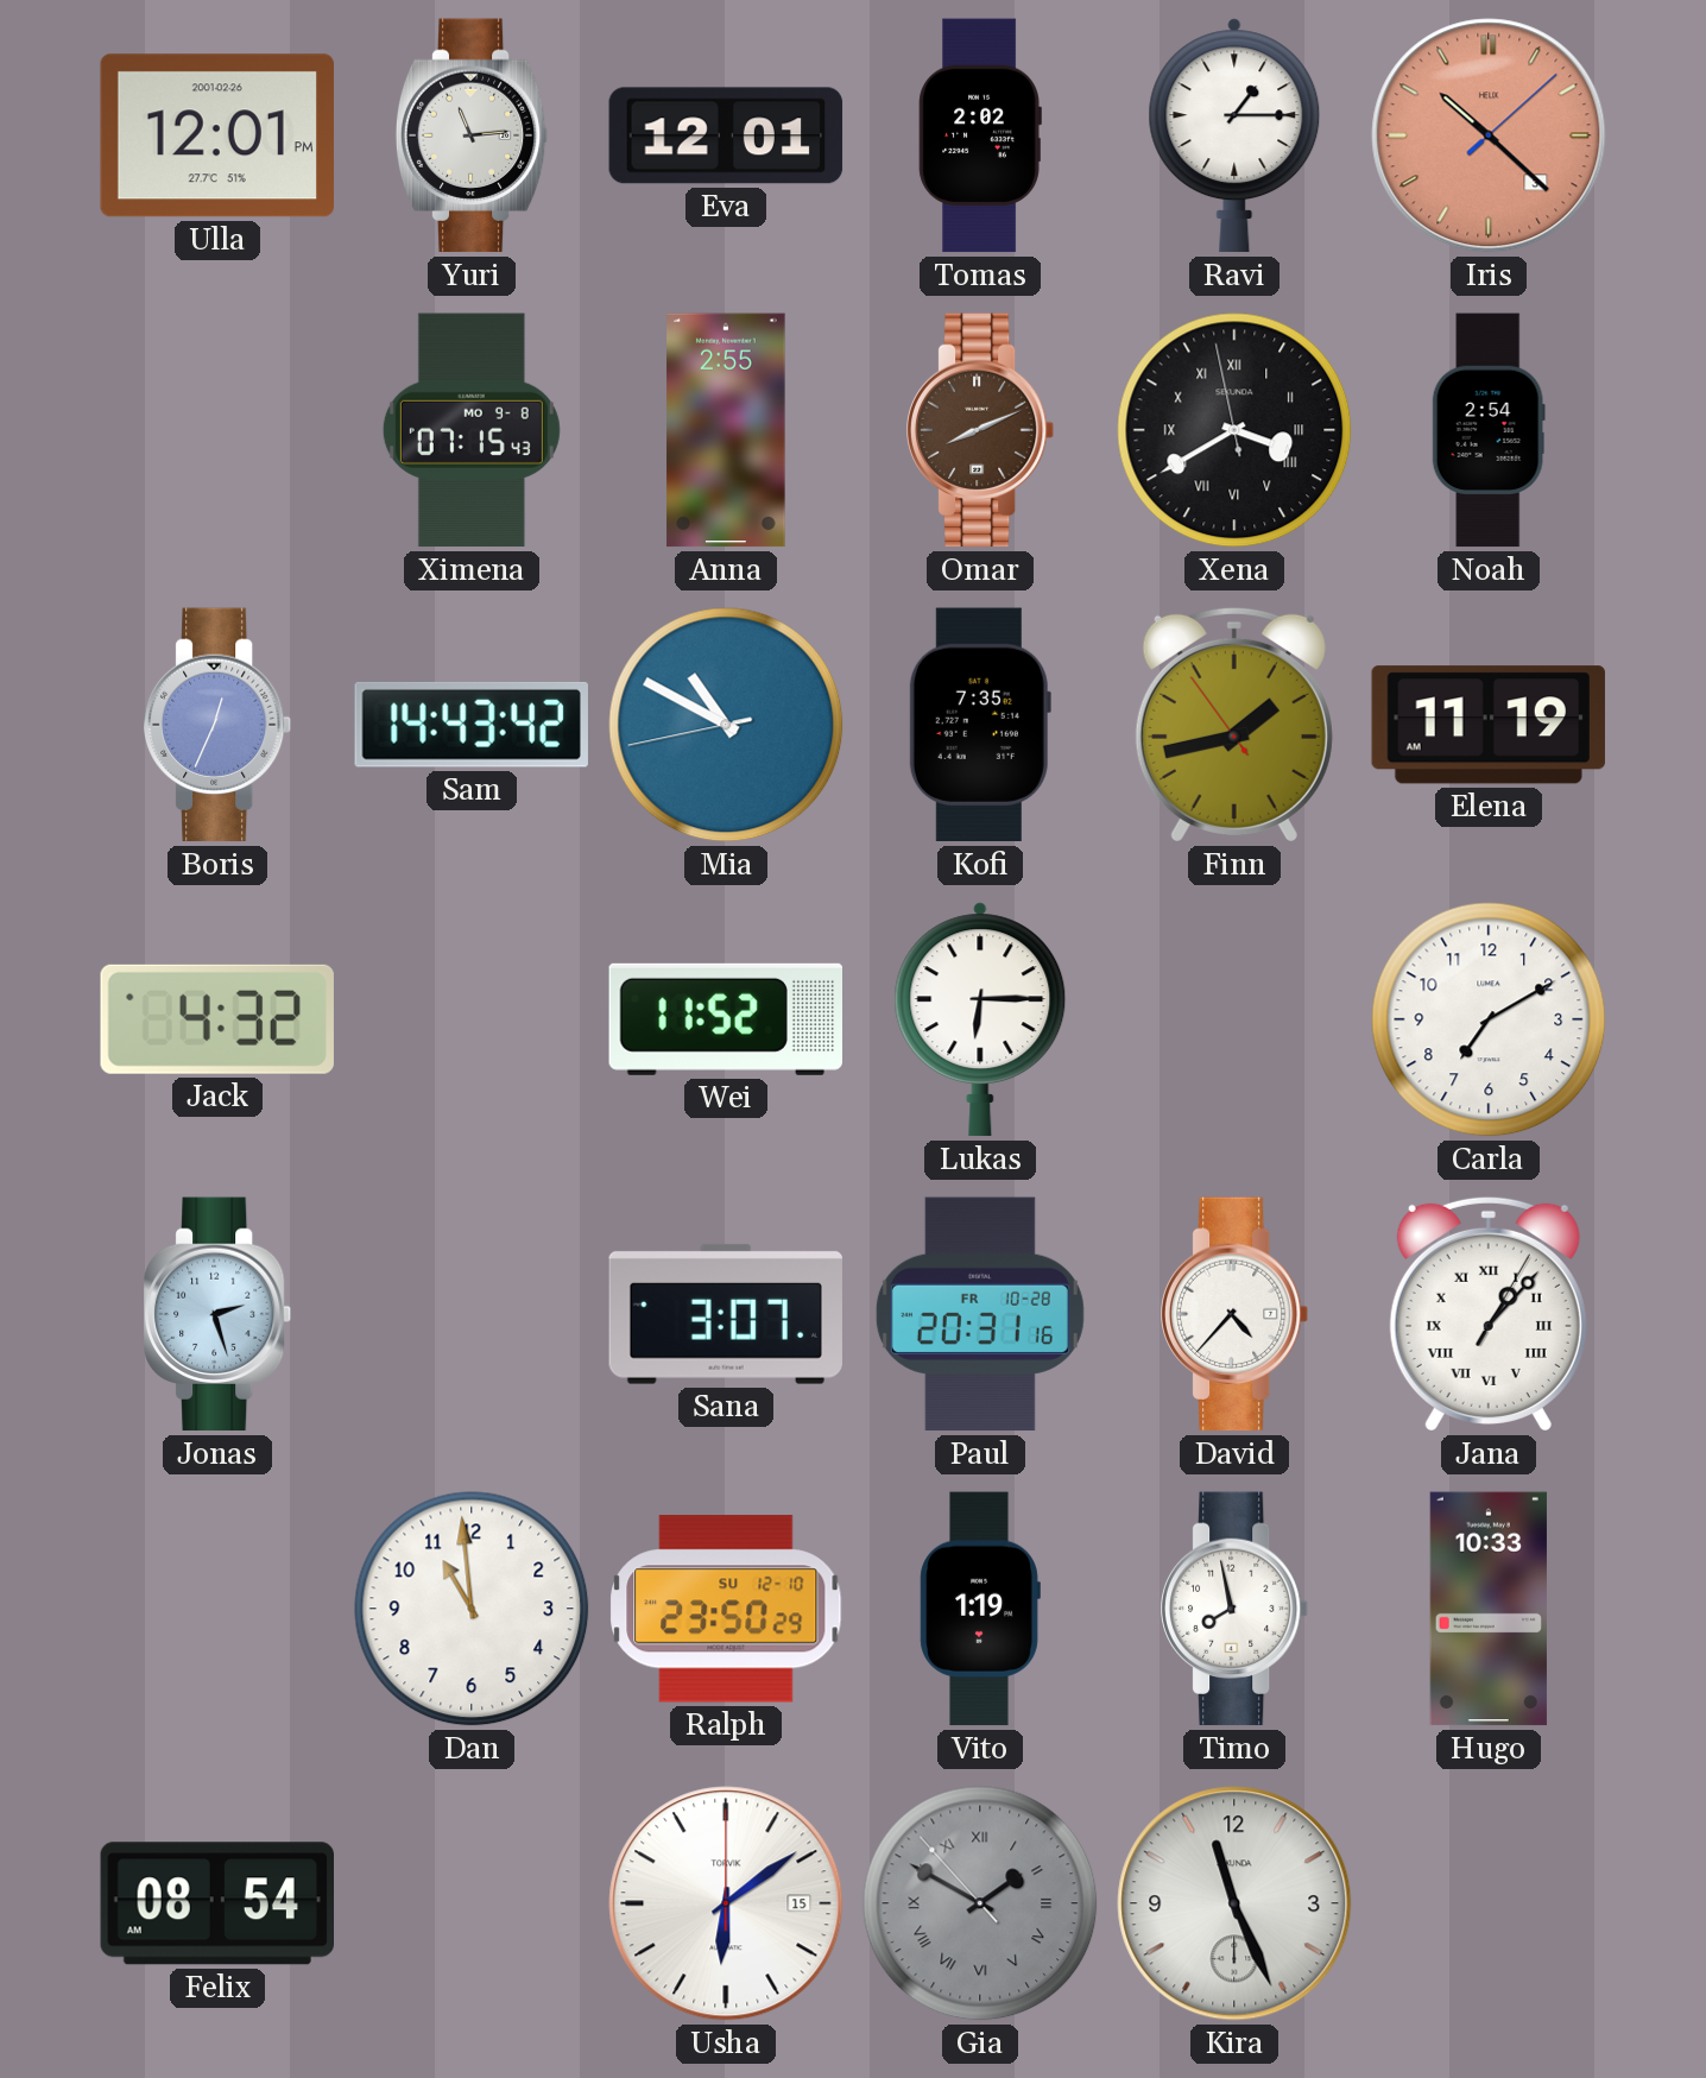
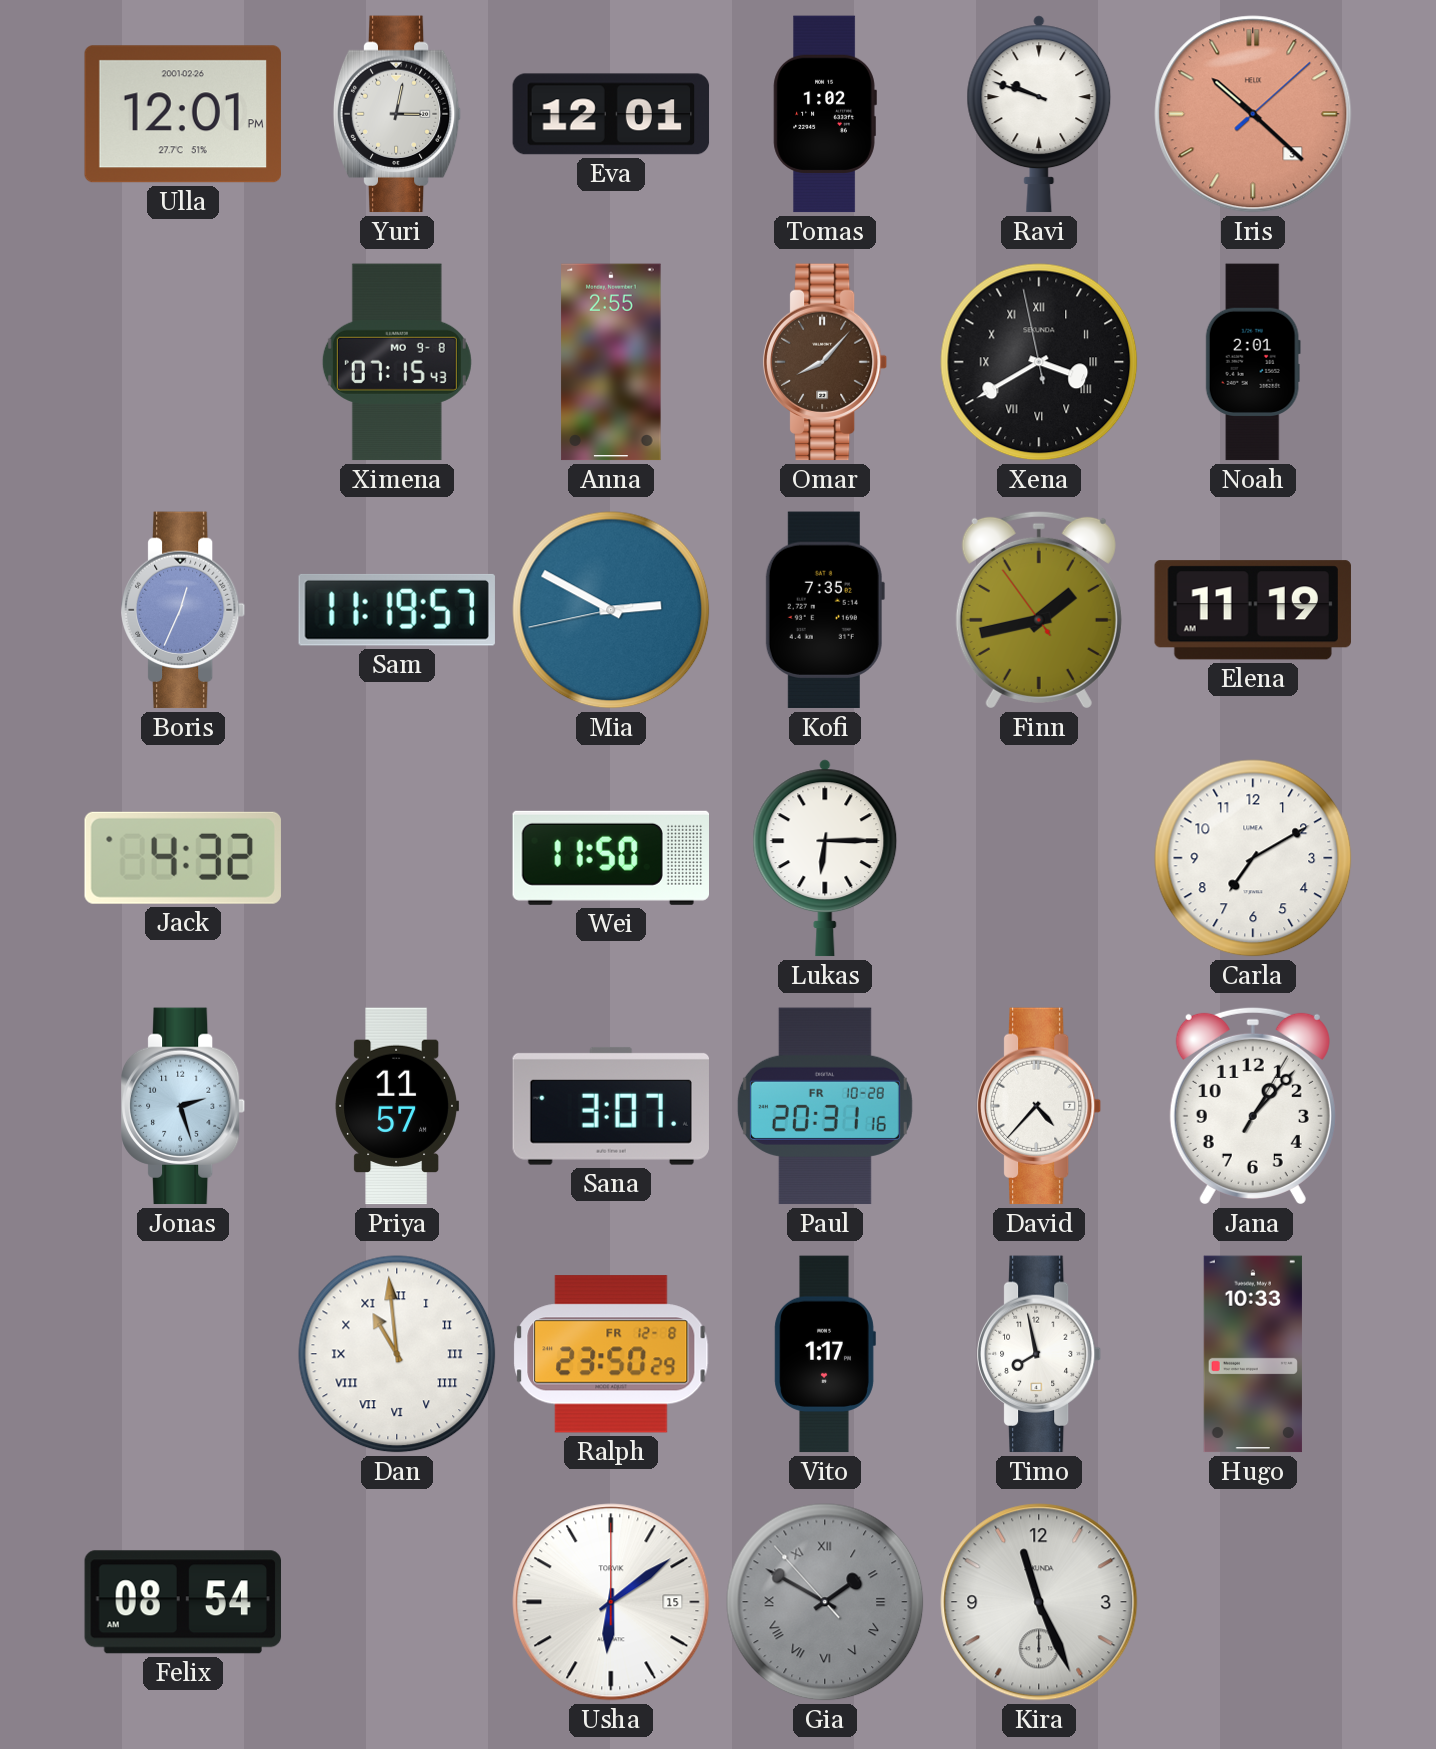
Yuri: 11:14 -> 3:02 (397, 114)
Tomas: 2:02 -> 1:02 (825, 114)
Ravi: 1:15 -> 9:48 (1039, 114)
Omar: 8:11 -> 8:07 (826, 362)
Noah: 2:54 -> 2:01 (1253, 362)
Sam: 14:43 -> 11:19 (397, 610)
Mia: 10:49 -> 2:49 (611, 610)
Wei: 11:52 -> 11:50 (610, 858)
Priya: none -> 11:57 (396, 1106)
Jana numerals: Roman -> Arabic (1253, 1106)
Dan numerals: Arabic -> Roman (397, 1354)
Ralph date: SU 12-10 -> FR 12-8 (611, 1354)
Vito: 1:19 -> 1:17 (825, 1354)
